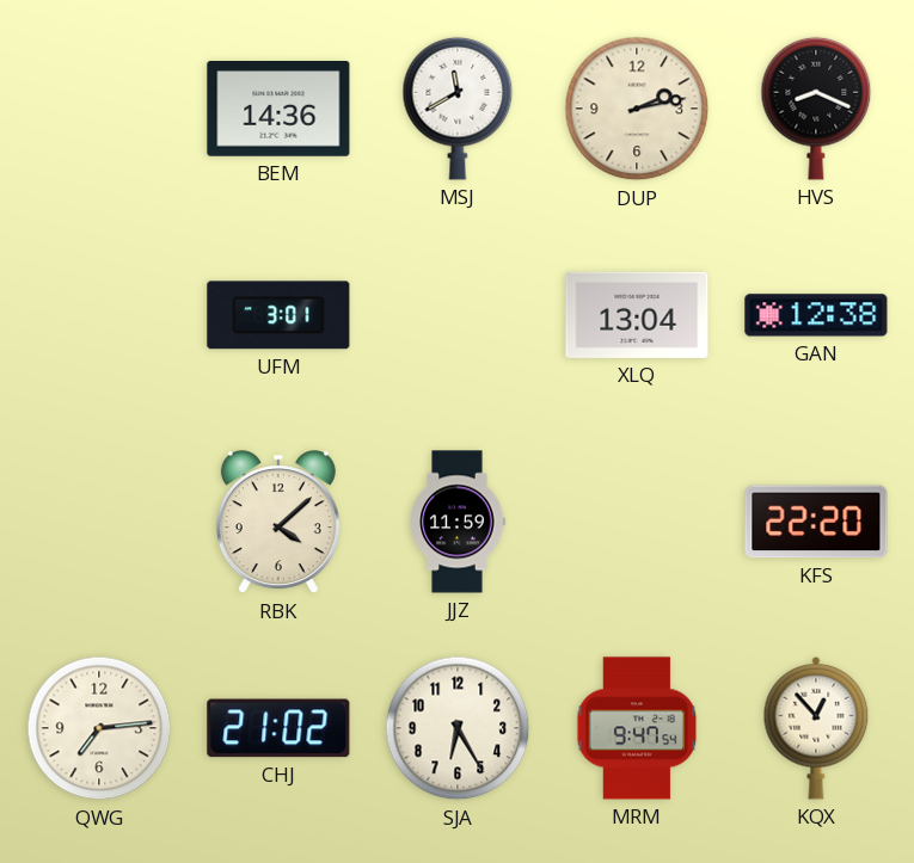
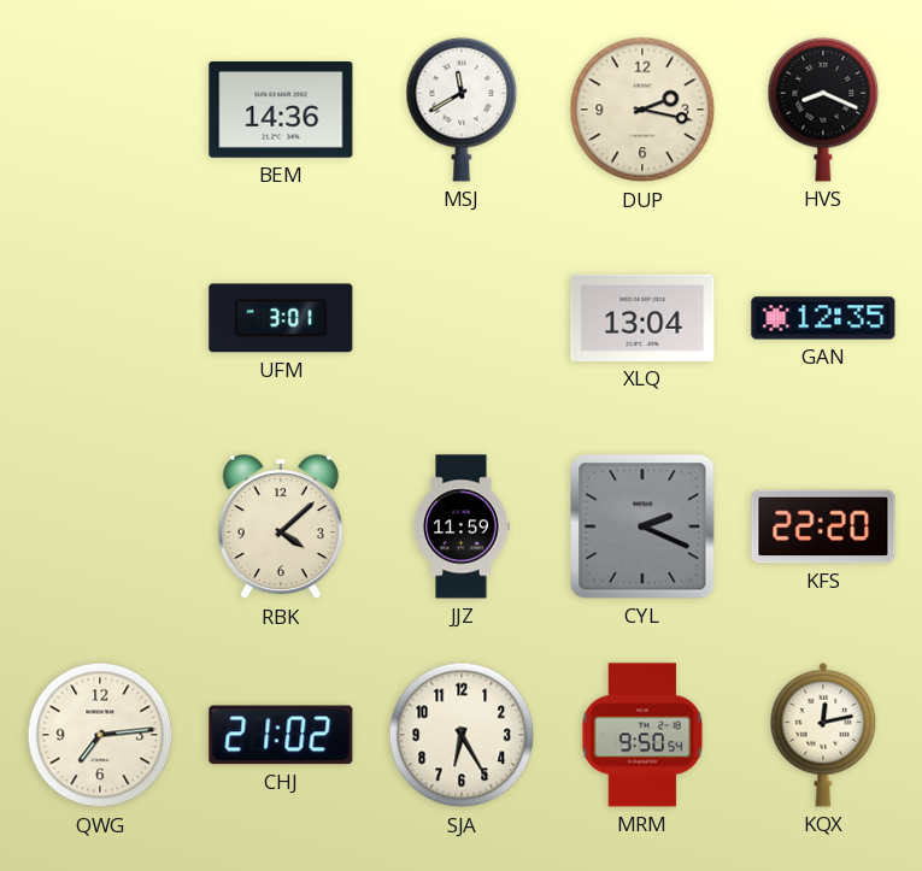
DUP: 2:13 -> 2:17 (642, 110)
GAN: 12:38 -> 12:35 (823, 318)
CYL: none -> 2:19 (642, 526)
MRM: 9:47 -> 9:50 (642, 735)
KQX: 12:53 -> 12:13 (823, 735)
